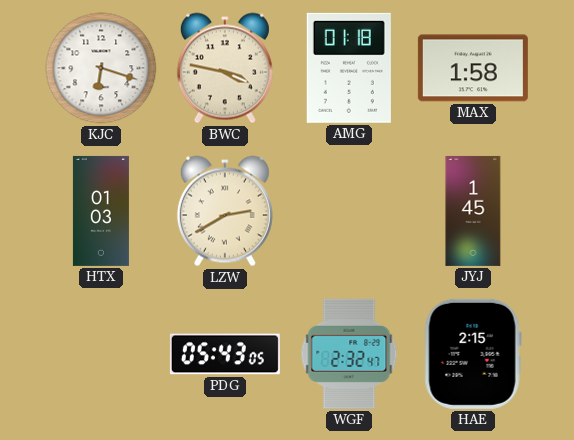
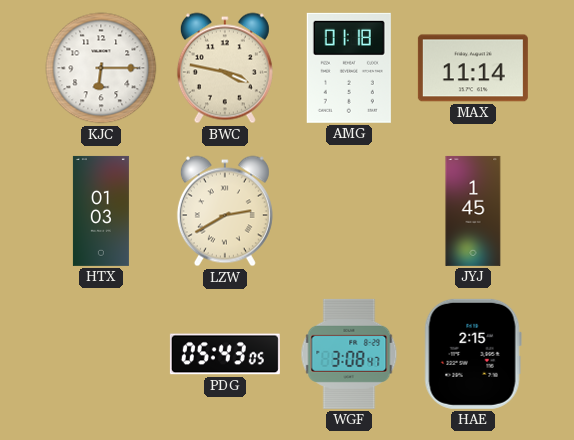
KJC: 6:18 -> 6:15 (101, 68)
MAX: 1:58 -> 11:14 (473, 68)
WGF: 2:32 -> 3:08 (349, 354)
